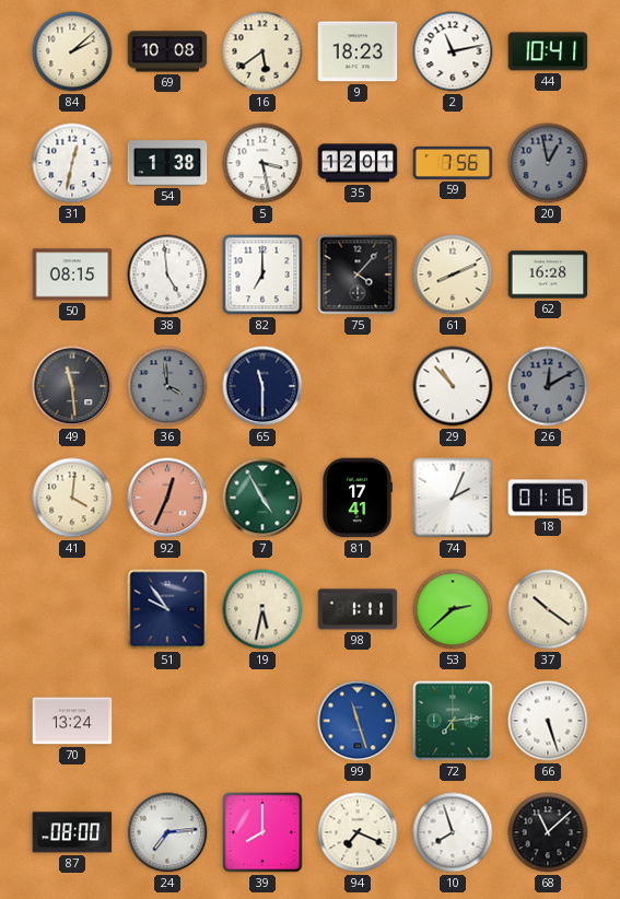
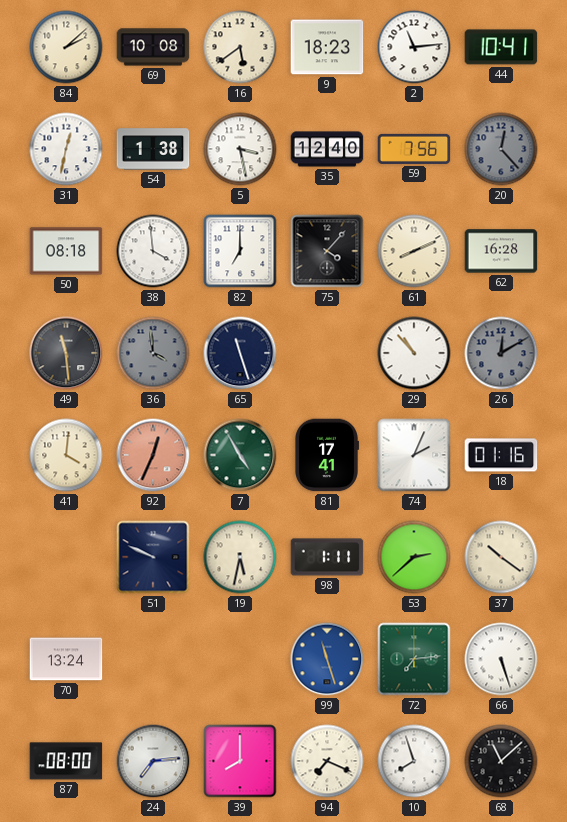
2: 11:13 -> 11:14 (414, 47)
35: 12:01 -> 12:40 (327, 149)
20: 12:58 -> 12:23 (501, 149)
50: 08:15 -> 08:18 (66, 251)
38: 4:59 -> 3:59 (153, 251)
65: 11:30 -> 11:27 (240, 353)
51: 9:54 -> 9:49 (153, 557)
